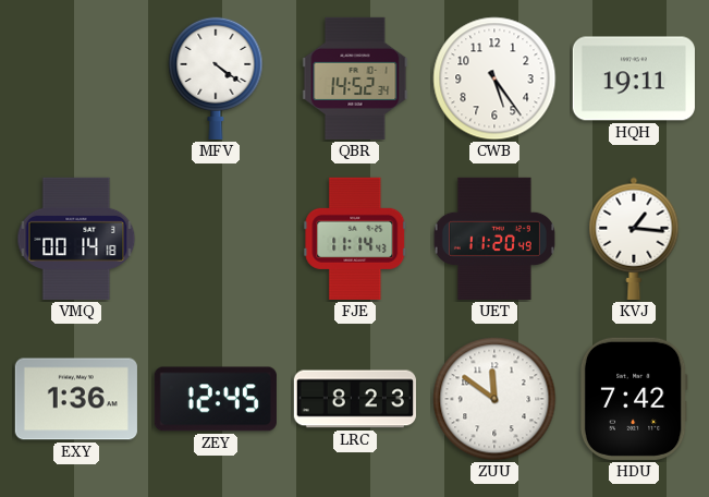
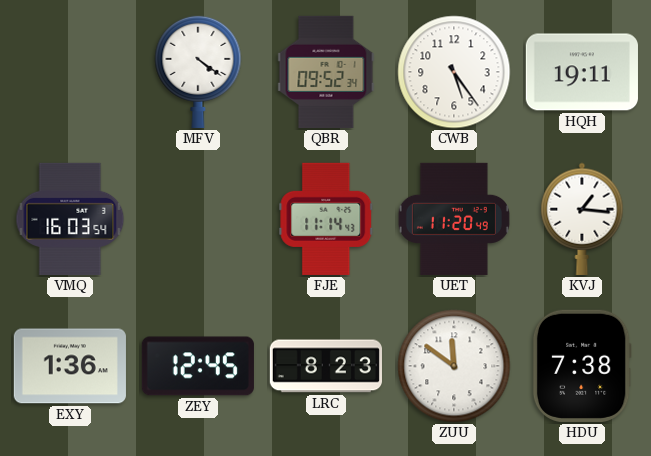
QBR: 14:52 -> 09:52 (326, 72)
VMQ: 00:14 -> 16:03 (70, 219)
HDU: 7:42 -> 7:38 (582, 366)
